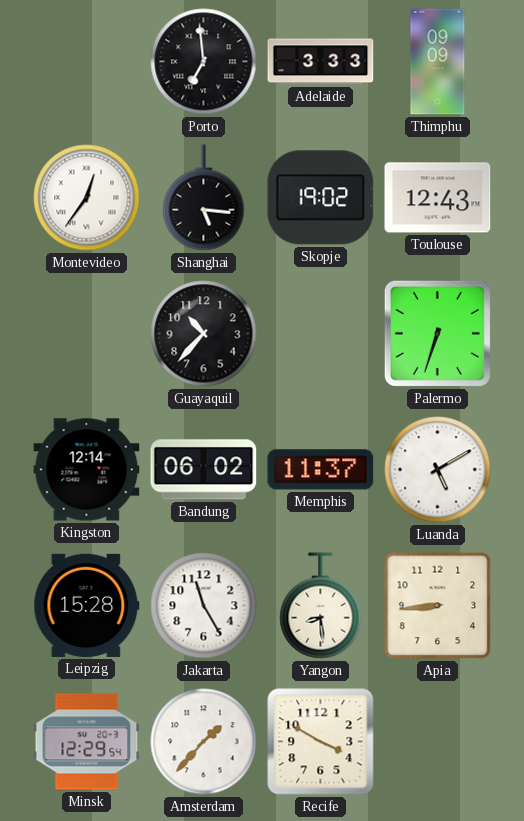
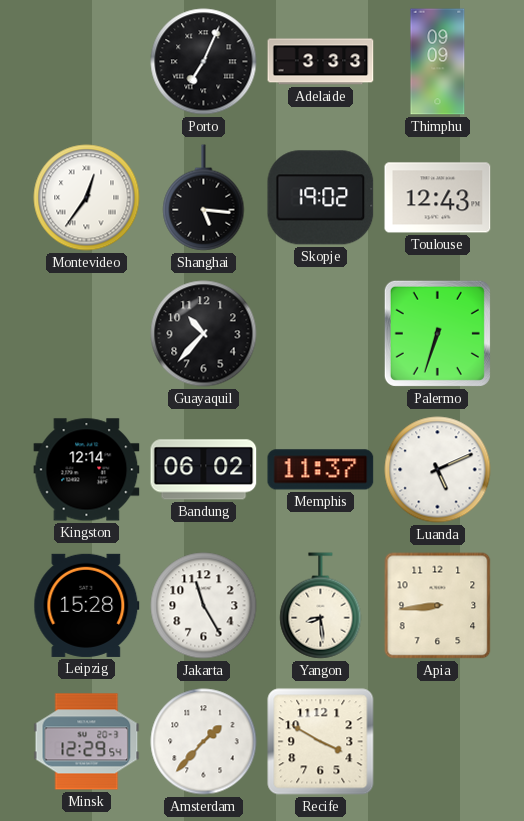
Porto: 6:59 -> 7:04 (204, 62)
Luanda: 5:10 -> 5:11 (438, 470)
